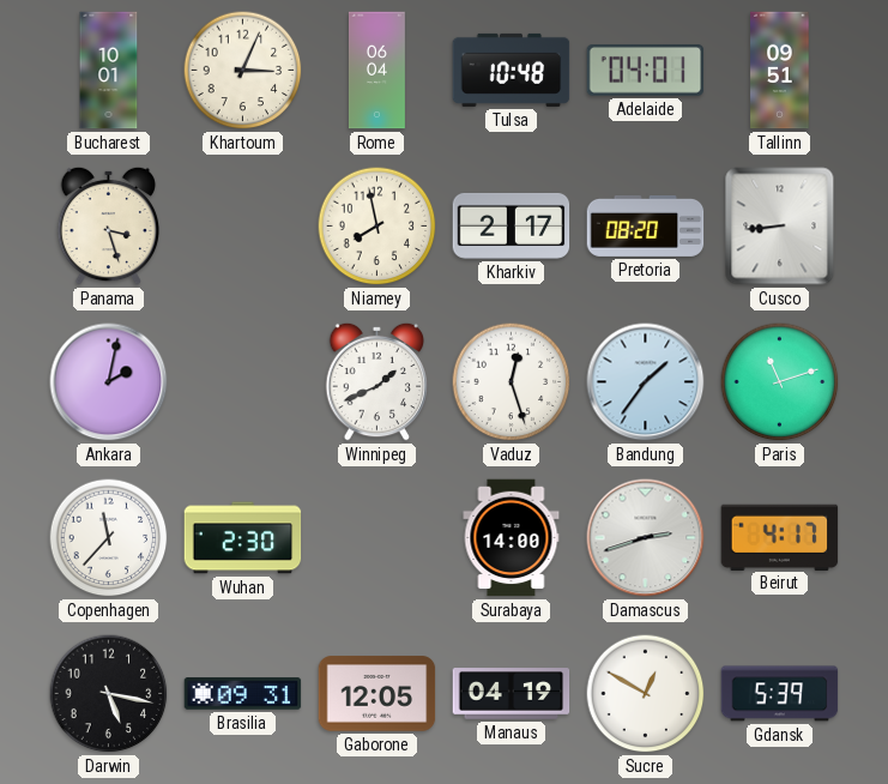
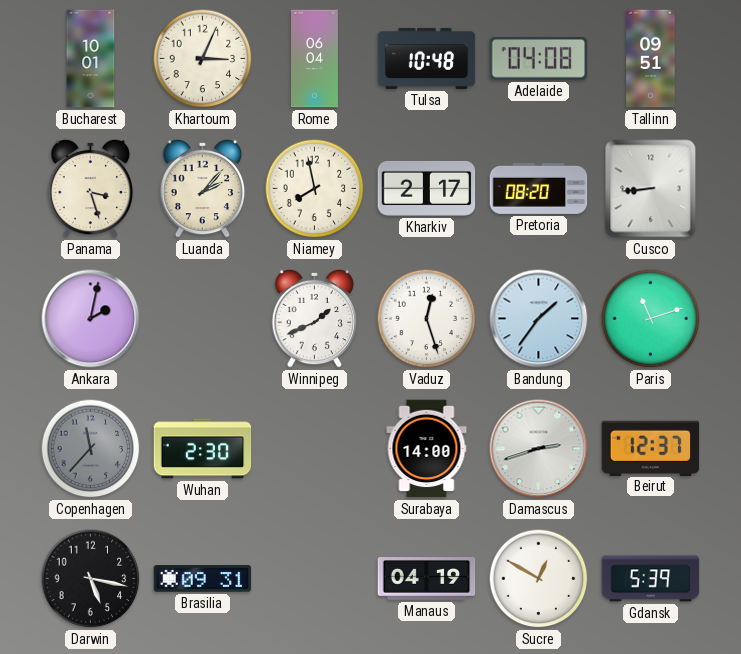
Adelaide: 04:01 -> 04:08 (539, 59)
Luanda: none -> 2:07 (203, 188)
Copenhagen dial: white -> grey (91, 449)
Beirut: 4:17 -> 12:37 (651, 448)
Gaborone: 12:05 -> none (377, 694)
